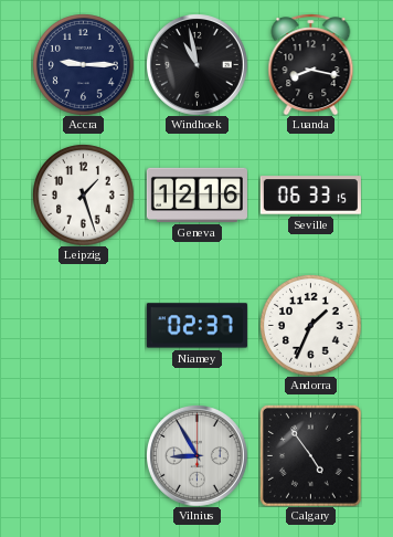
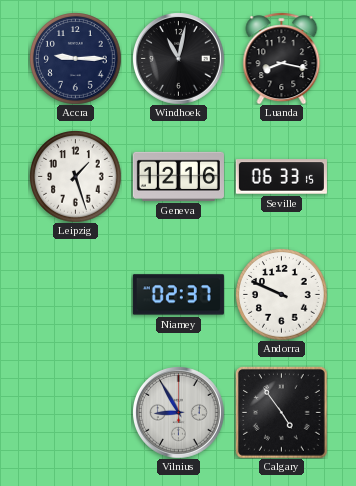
Windhoek: 10:58 -> 11:02 (179, 59)
Andorra: 1:34 -> 9:49 (281, 294)
